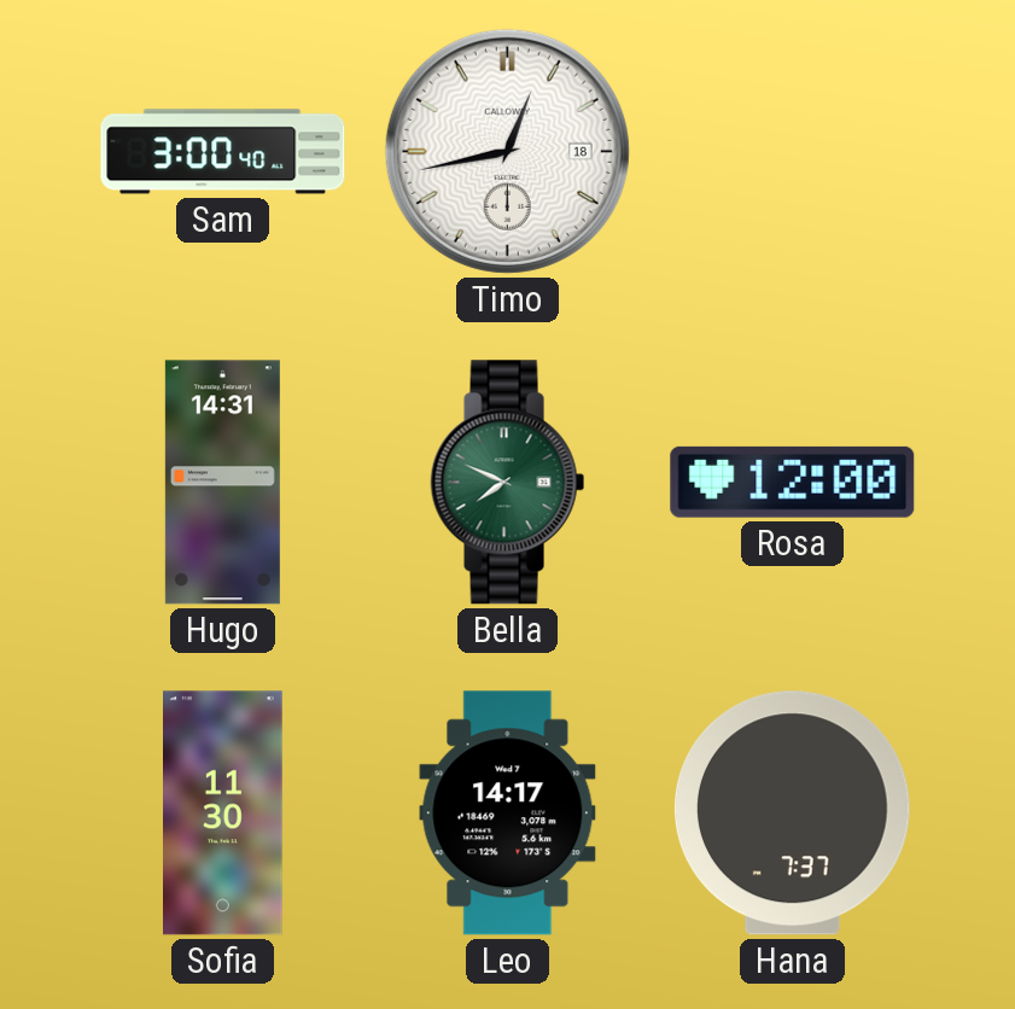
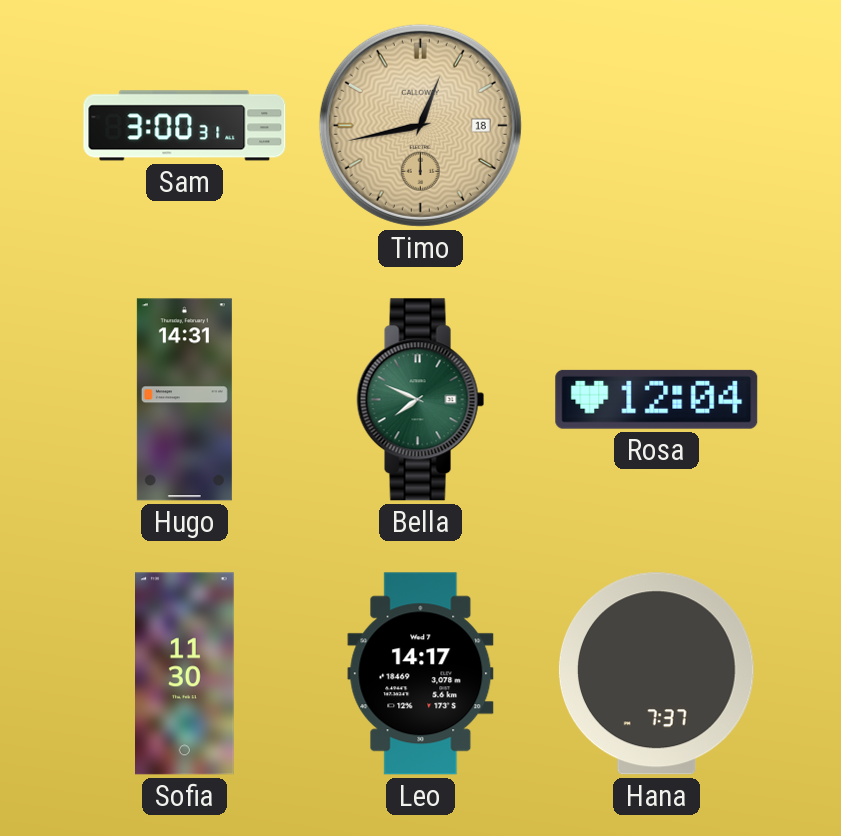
Sam: 3:00:40 -> 3:00:31 (185, 126)
Timo dial: white -> champagne (420, 125)
Rosa: 12:00 -> 12:04 (657, 399)
